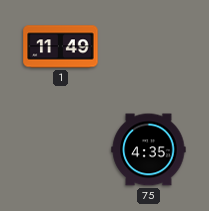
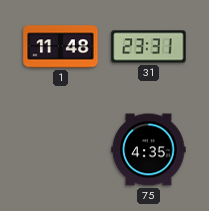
1: 11:49 -> 11:48 (61, 47)
31: none -> 23:31 (149, 47)
